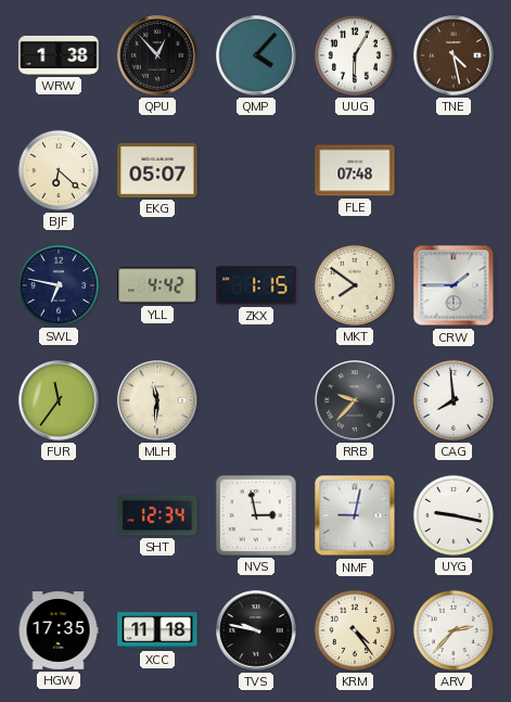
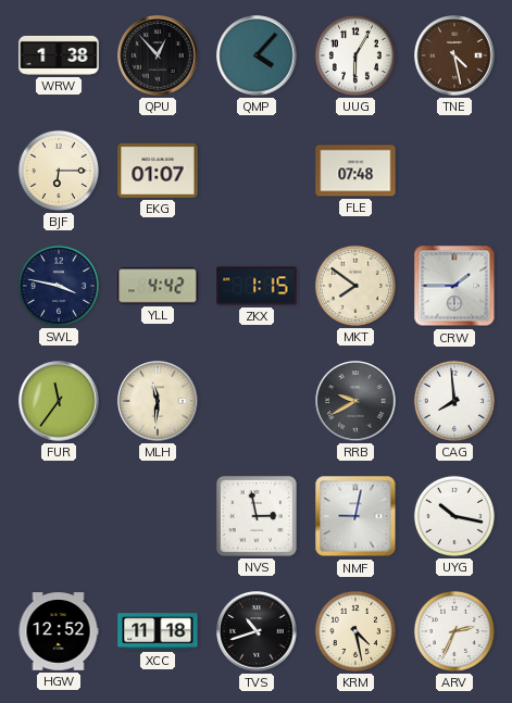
BJF: 6:22 -> 6:15 (59, 171)
EKG: 05:07 -> 01:07 (158, 171)
SWL: 6:47 -> 3:47 (59, 286)
RRB: 9:37 -> 9:40 (355, 401)
SHT: 12:34 -> none (157, 515)
UYG: 9:17 -> 10:17 (454, 516)
HGW: 17:35 -> 12:52 (59, 631)
TVS: 9:47 -> 10:42 (257, 631)
KRM: 4:24 -> 4:28 (355, 631)
ARV: 2:37 -> 2:34 (454, 631)
